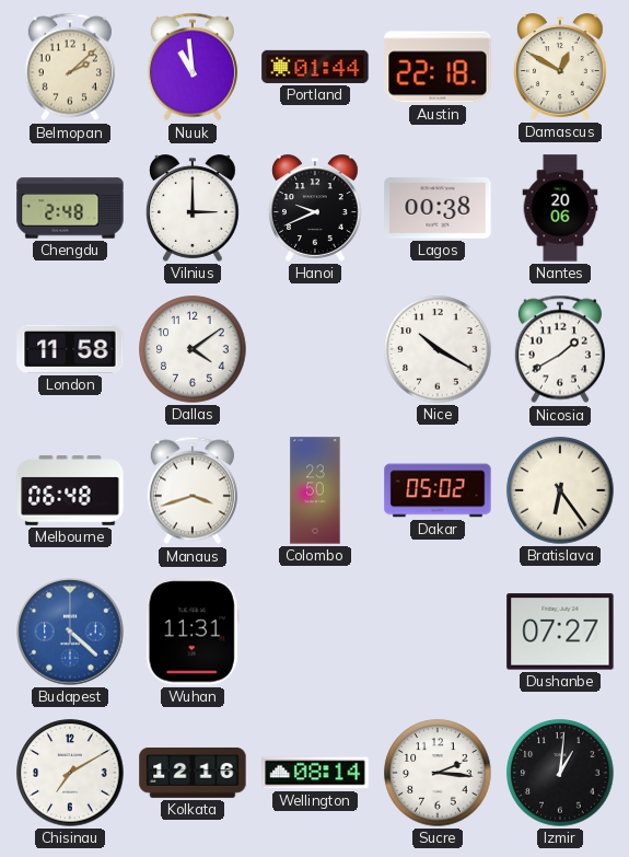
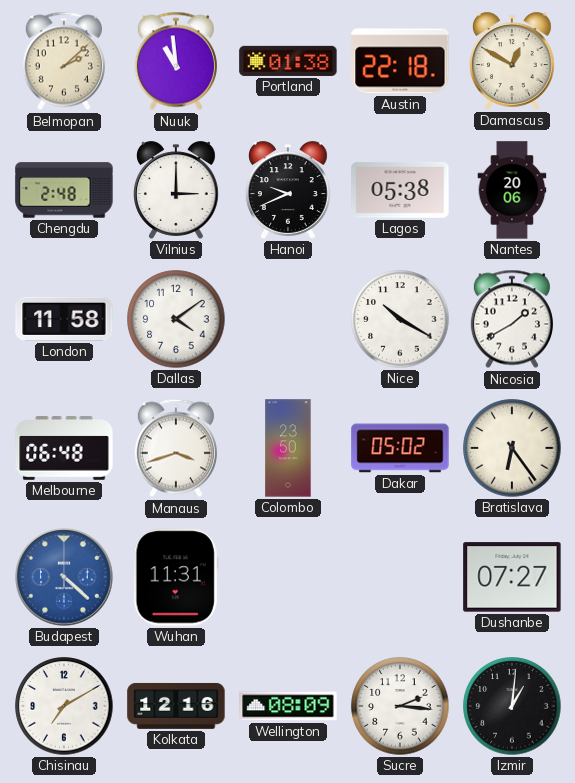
Portland: 01:44 -> 01:38 (288, 61)
Lagos: 00:38 -> 05:38 (400, 190)
Wellington: 08:14 -> 08:09 (288, 706)
